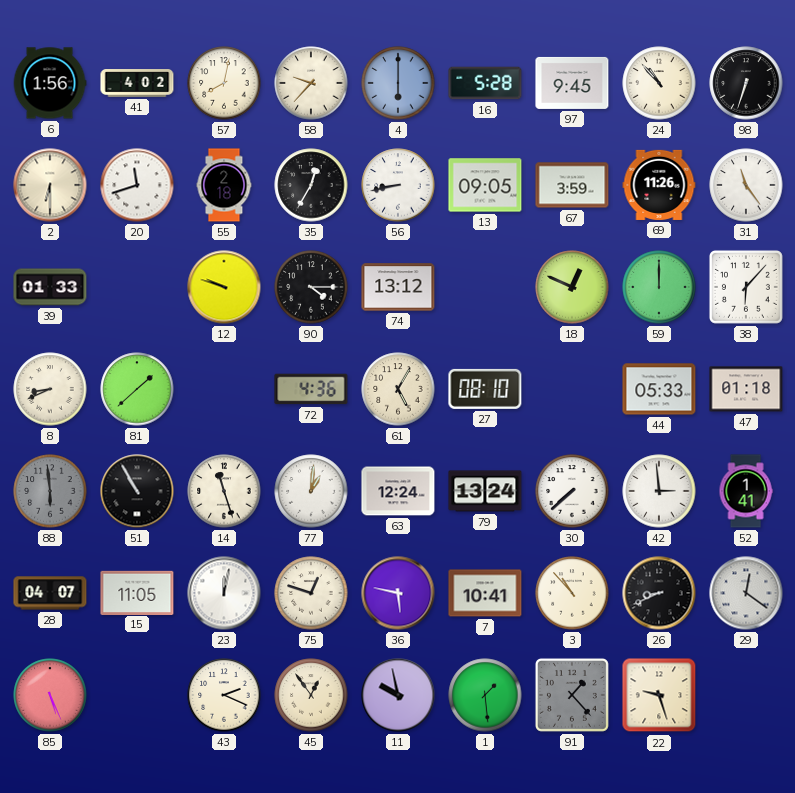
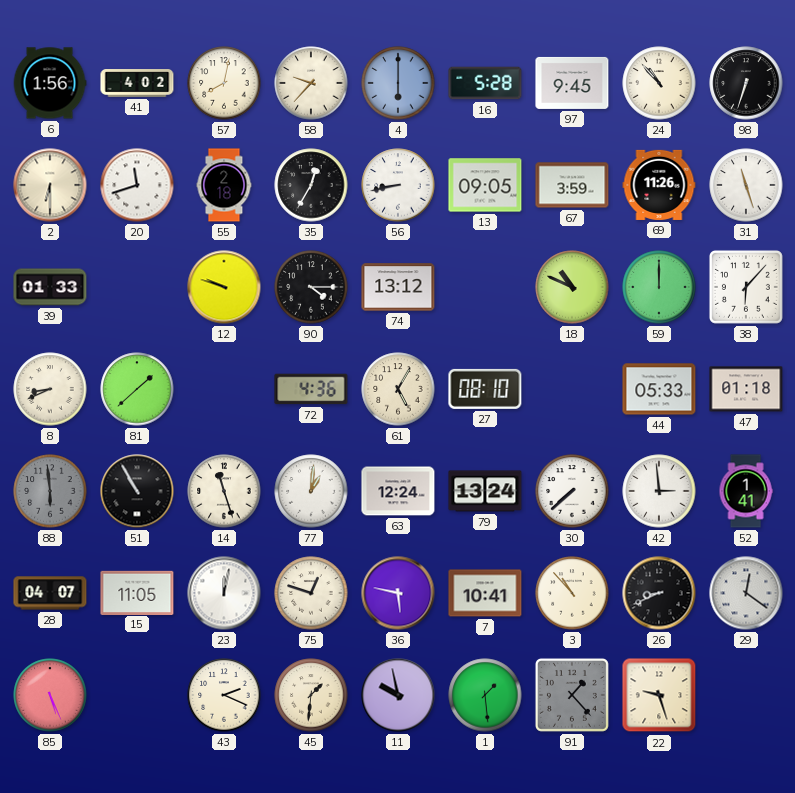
31: 11:24 -> 11:27 (746, 185)
18: 12:49 -> 10:49 (572, 287)
45: 12:54 -> 1:31 (311, 695)
